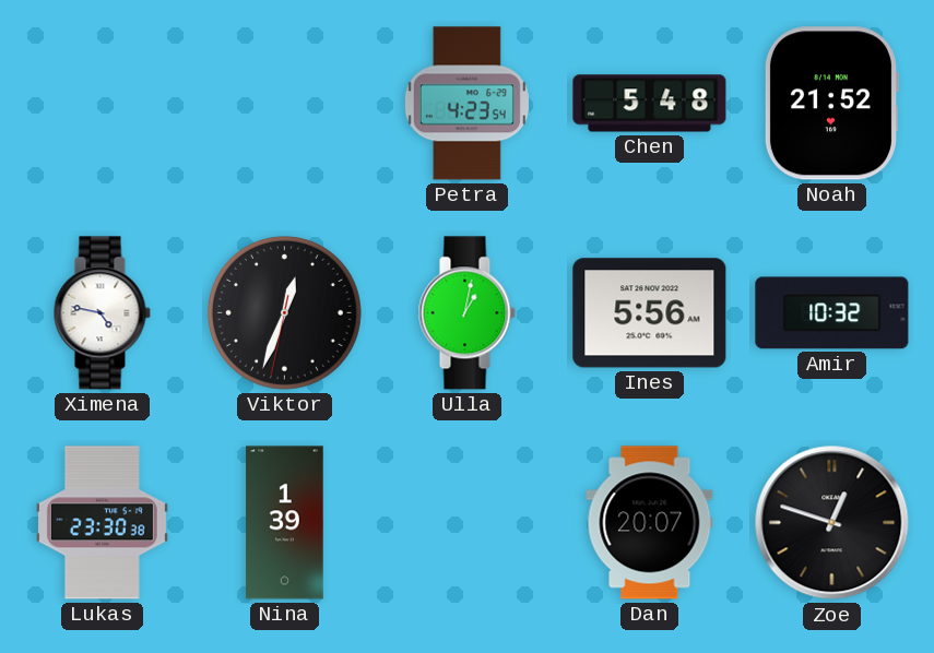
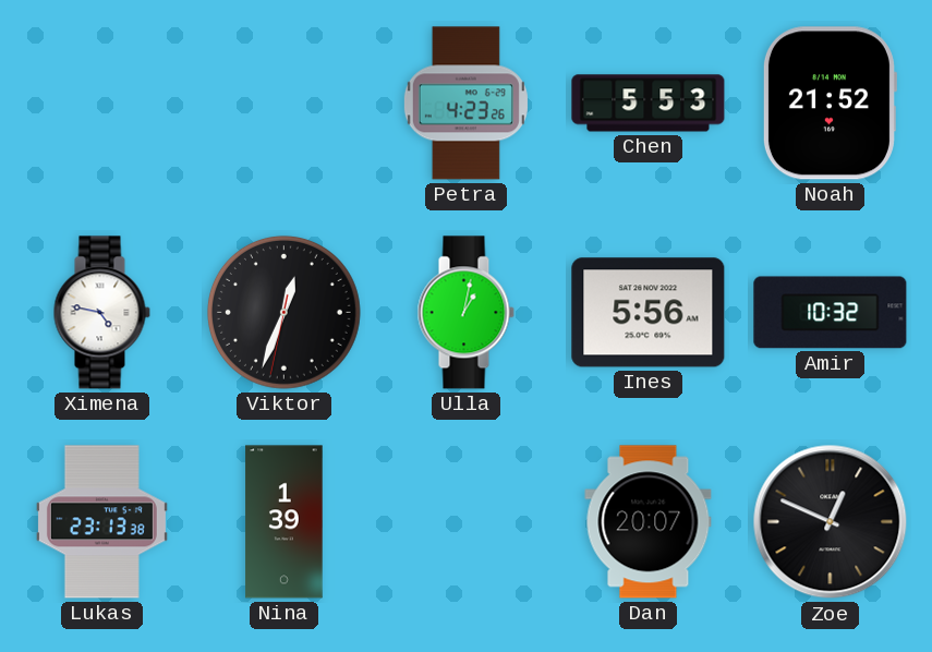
Petra: 4:23:54 -> 4:23:26 (465, 104)
Chen: 5:48 -> 5:53 (649, 104)
Lukas: 23:30 -> 23:13 (101, 522)
Zoe: 12:48 -> 12:49 (831, 522)
